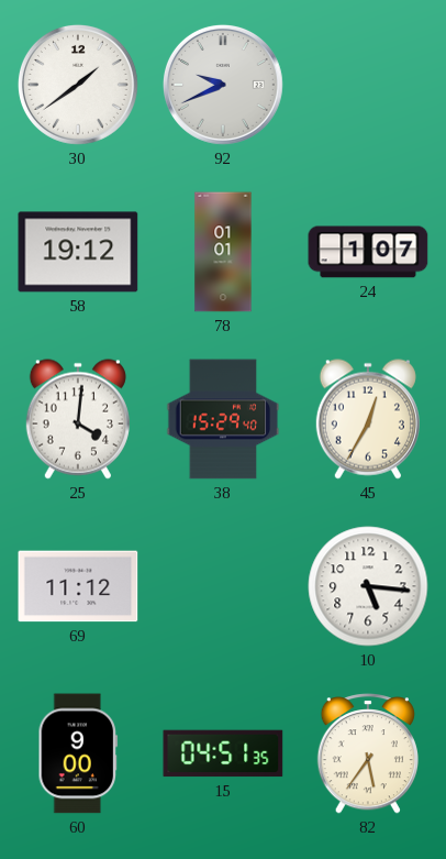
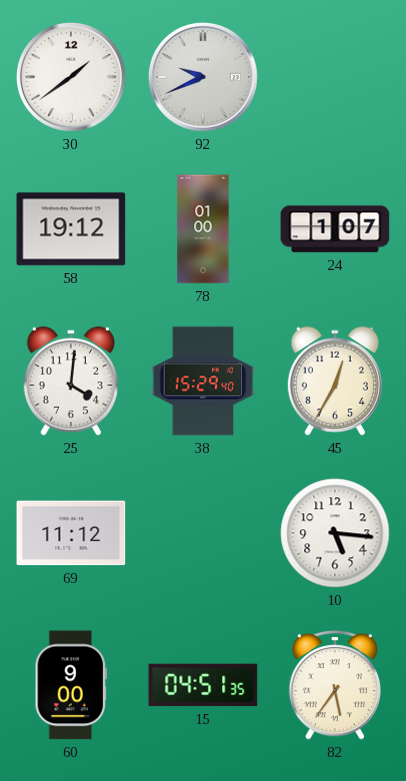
78: 01:01 -> 01:00 (203, 229)
